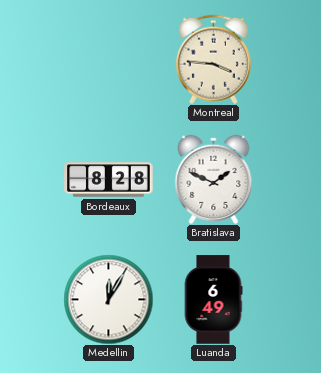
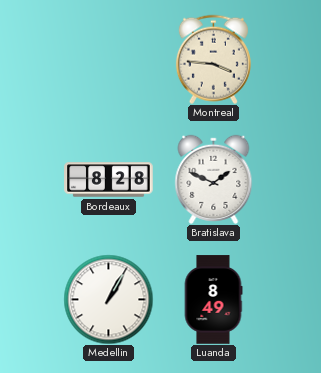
Medellin: 12:05 -> 1:05 (108, 299)
Luanda: 6:49 -> 8:49 (213, 300)
